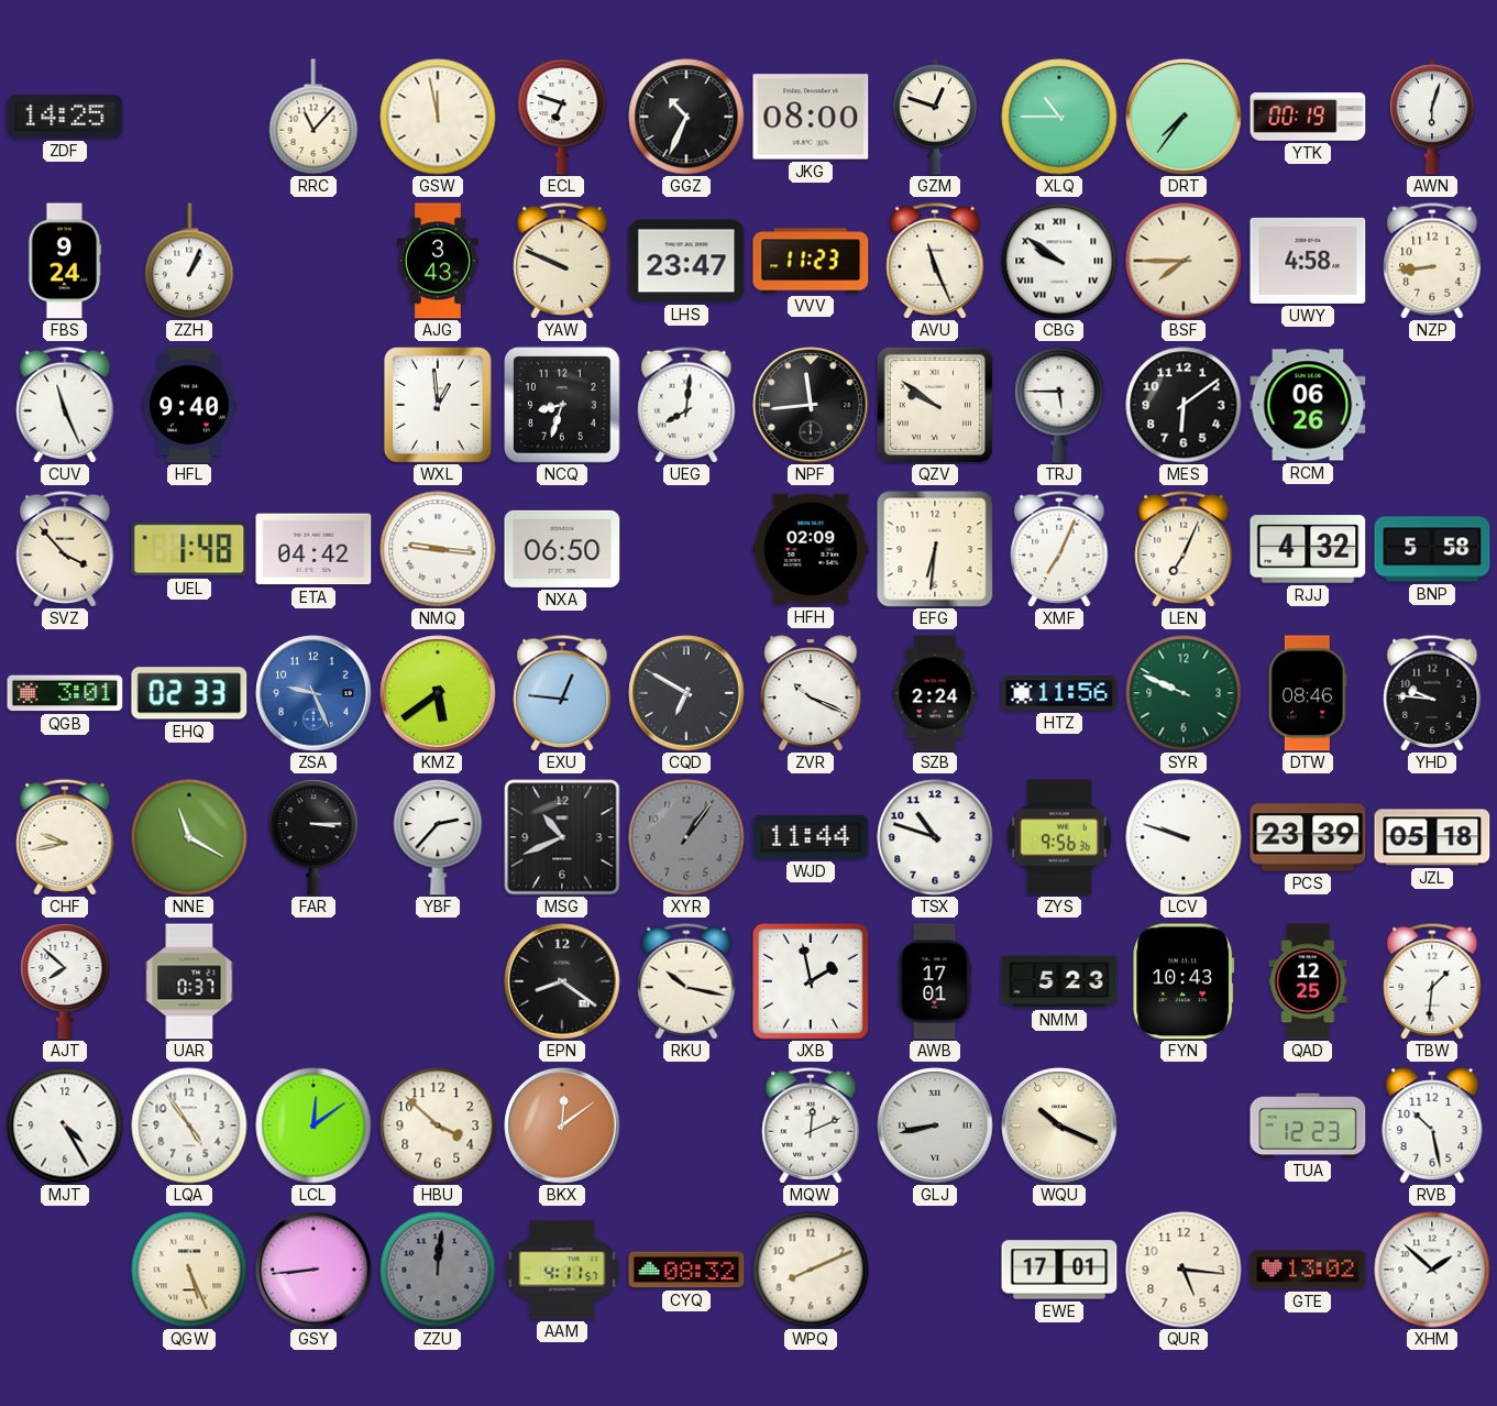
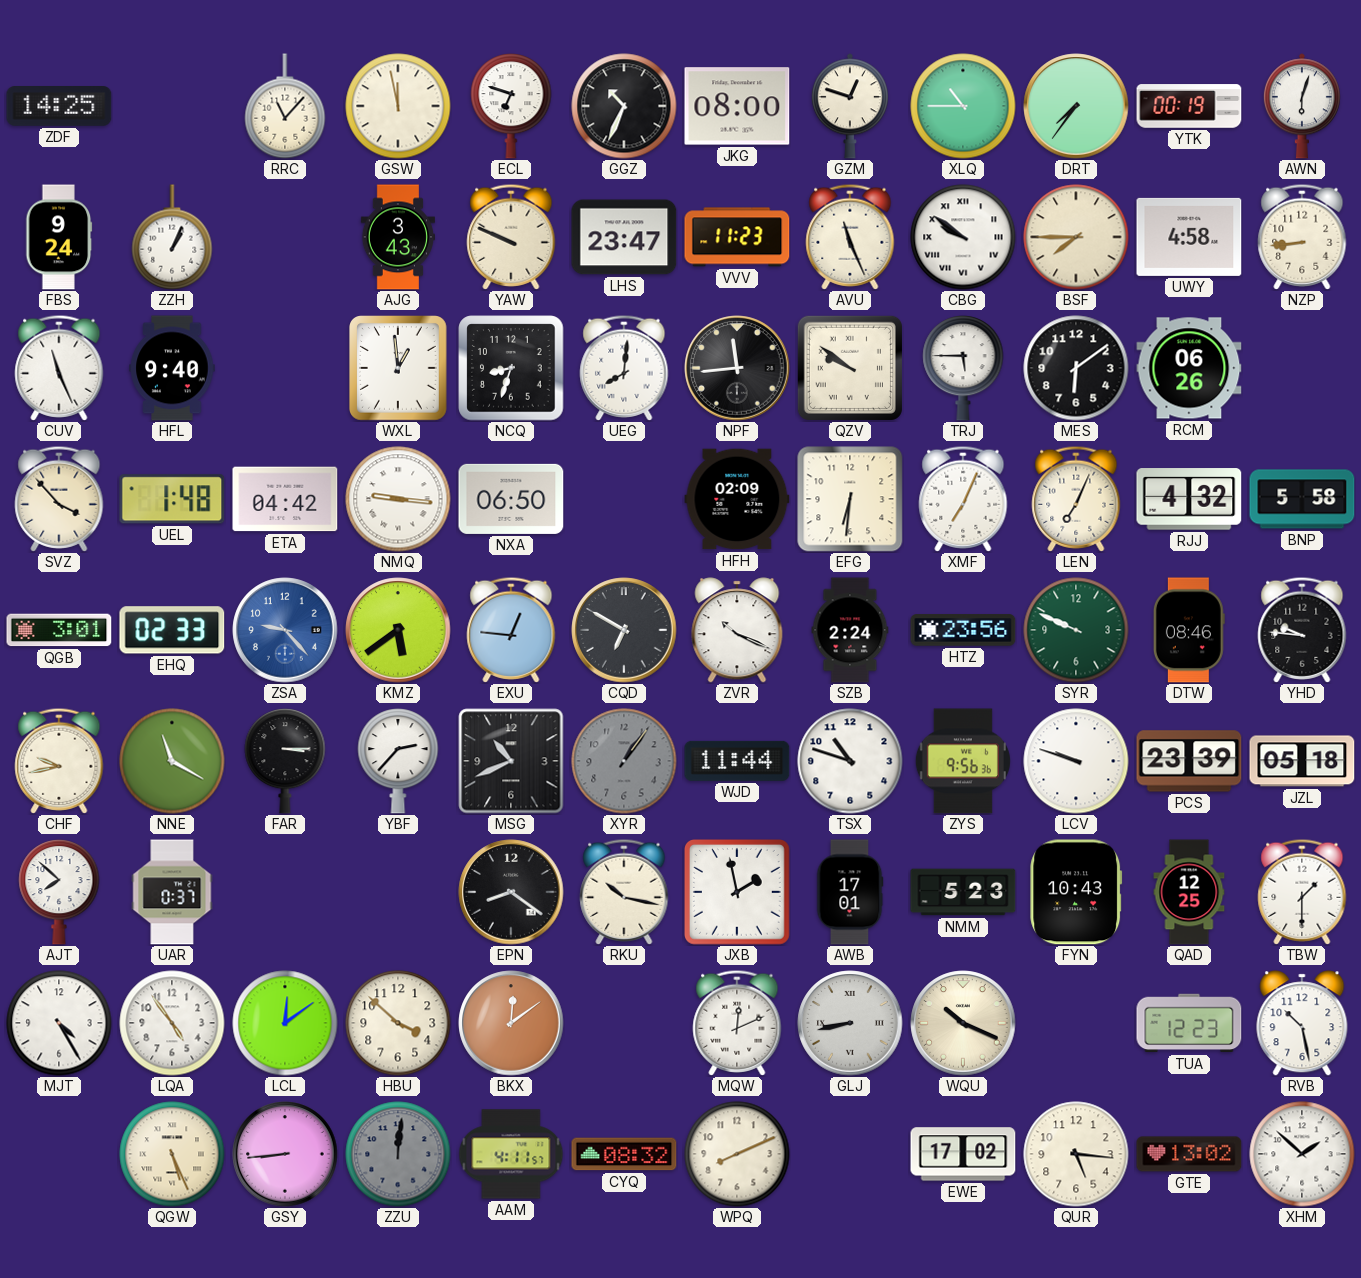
ZSA: 9:26 -> 9:23 (285, 630)
HTZ: 11:56 -> 23:56 (963, 630)
TBW: 1:31 -> 1:30 (1302, 892)
EWE: 17:01 -> 17:02 (963, 1154)
